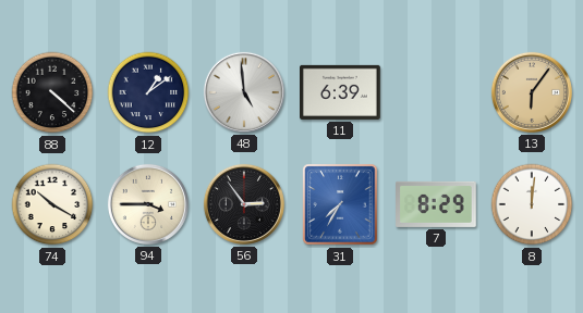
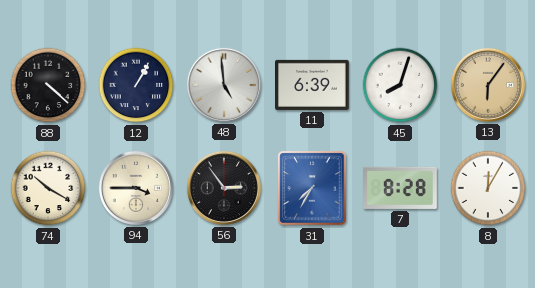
12: 1:09 -> 1:05 (136, 85)
45: none -> 8:03 (400, 85)
7: 8:29 -> 8:28 (401, 188)
8: 12:01 -> 12:05 (488, 188)
